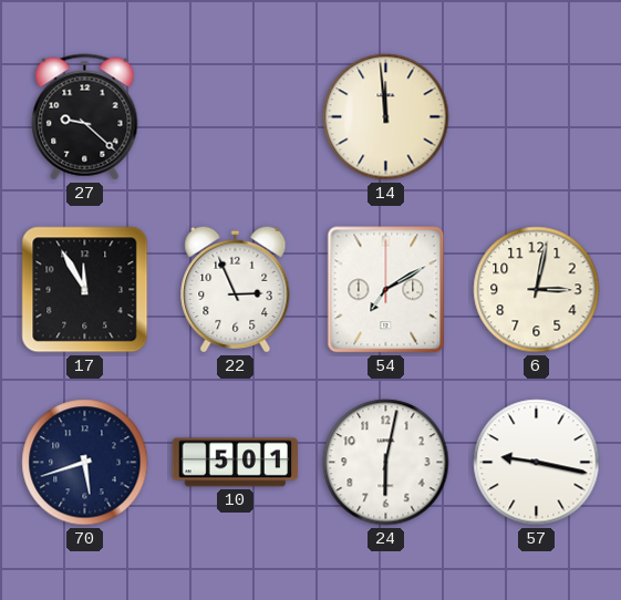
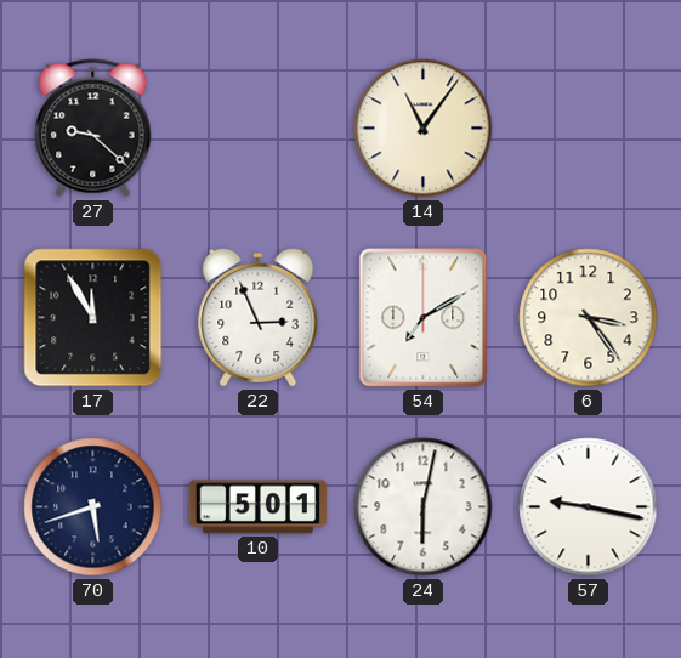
14: 11:59 -> 11:06 (424, 129)
6: 3:02 -> 3:24 (589, 318)
